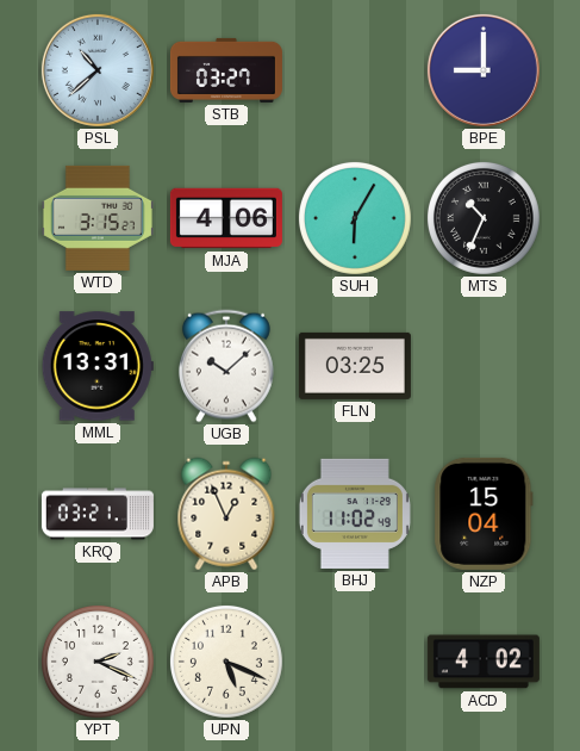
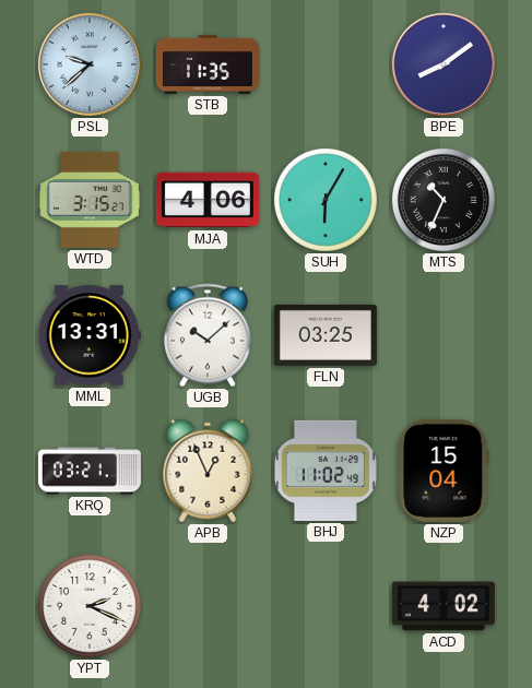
PSL: 10:38 -> 9:38 (90, 64)
STB: 03:27 -> 11:35 (208, 64)
BPE: 9:00 -> 8:09 (444, 64)
UPN: 5:19 -> none (226, 662)
